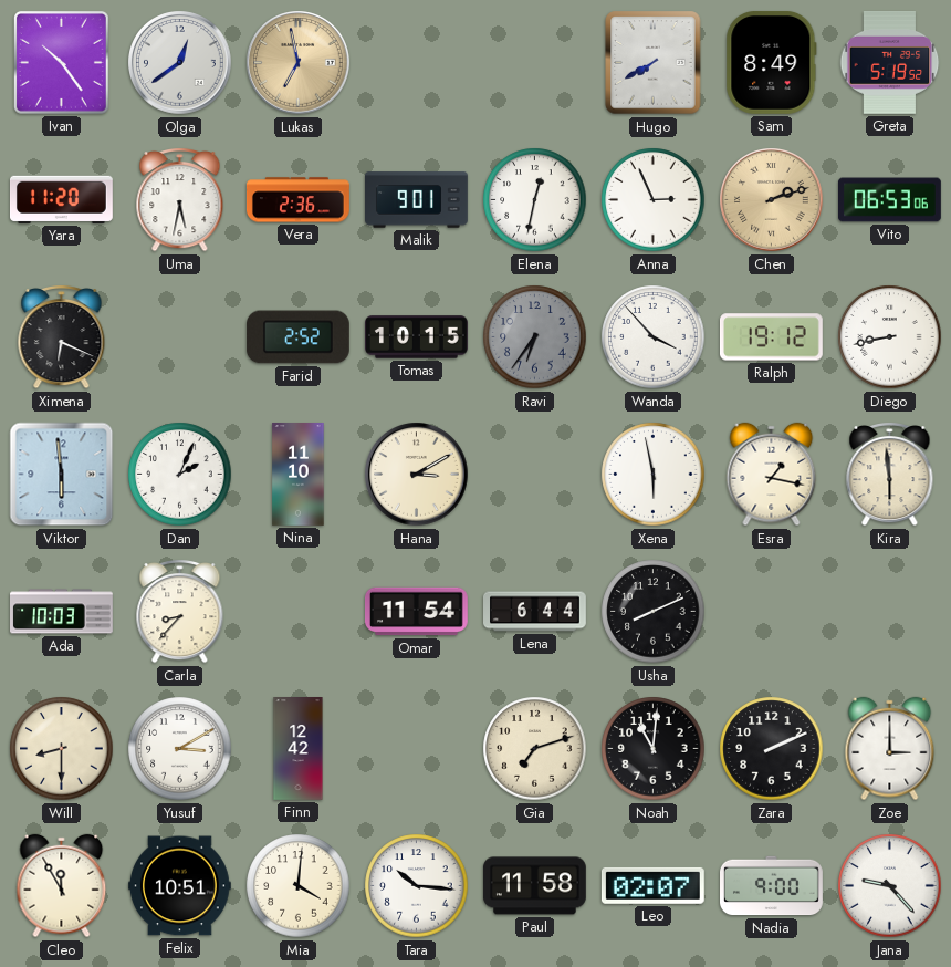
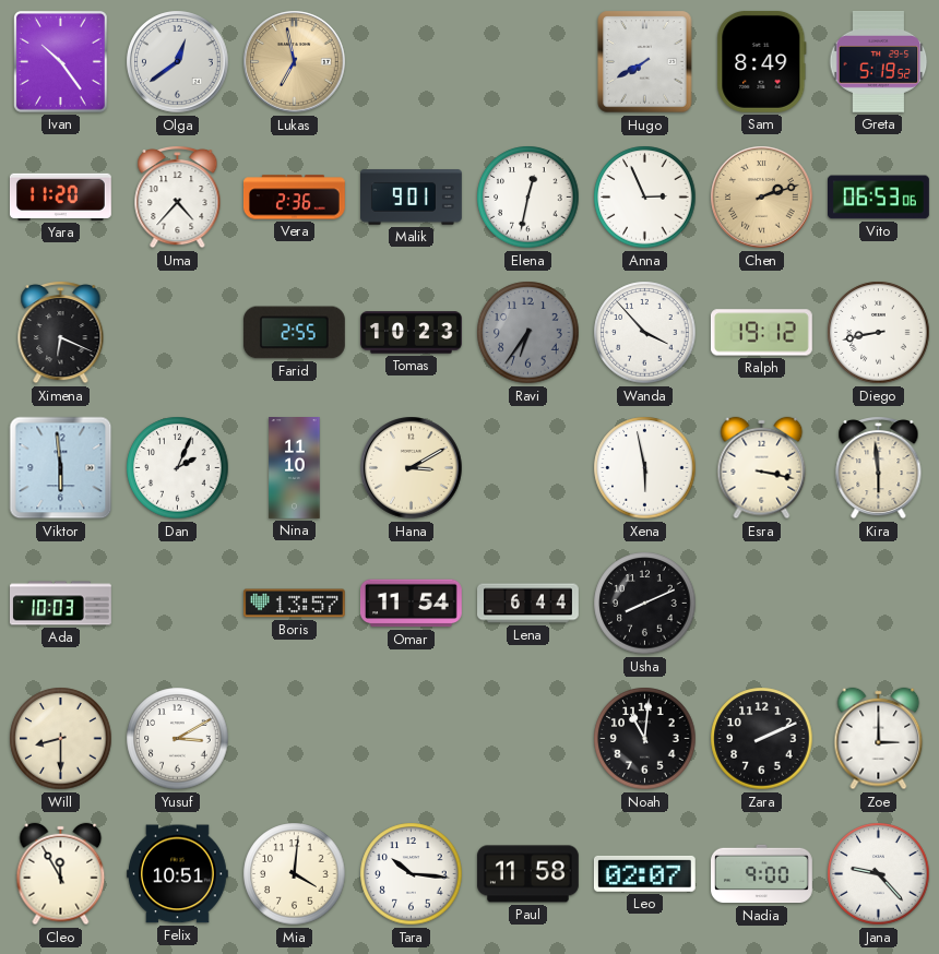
Uma: 5:32 -> 4:37 (178, 196)
Farid: 2:52 -> 2:55 (294, 333)
Tomas: 10:15 -> 10:23 (412, 333)
Esra: 1:17 -> 3:17 (762, 468)
Carla: 8:37 -> none (180, 611)
Boris: none -> 13:57 (294, 604)
Finn: 12:42 -> none (299, 749)
Gia: 7:12 -> none (535, 749)
